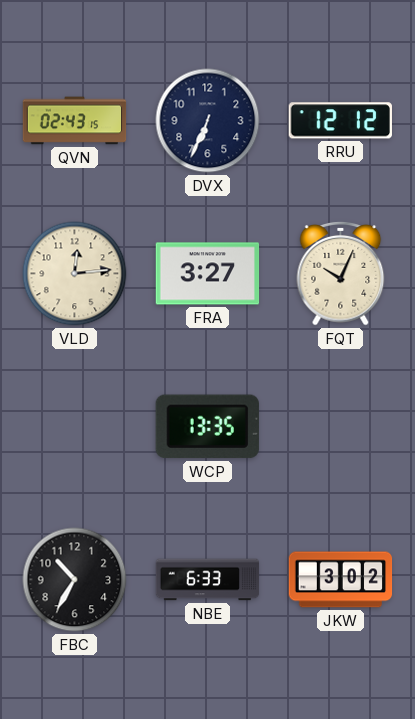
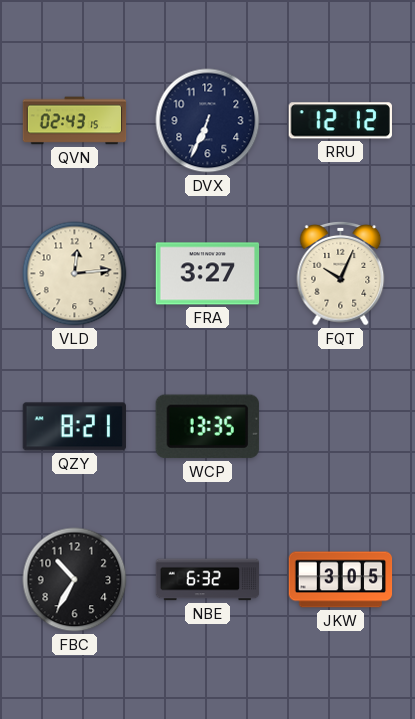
QZY: none -> 8:21 (74, 427)
NBE: 6:33 -> 6:32 (208, 580)
JKW: 3:02 -> 3:05 (341, 580)
